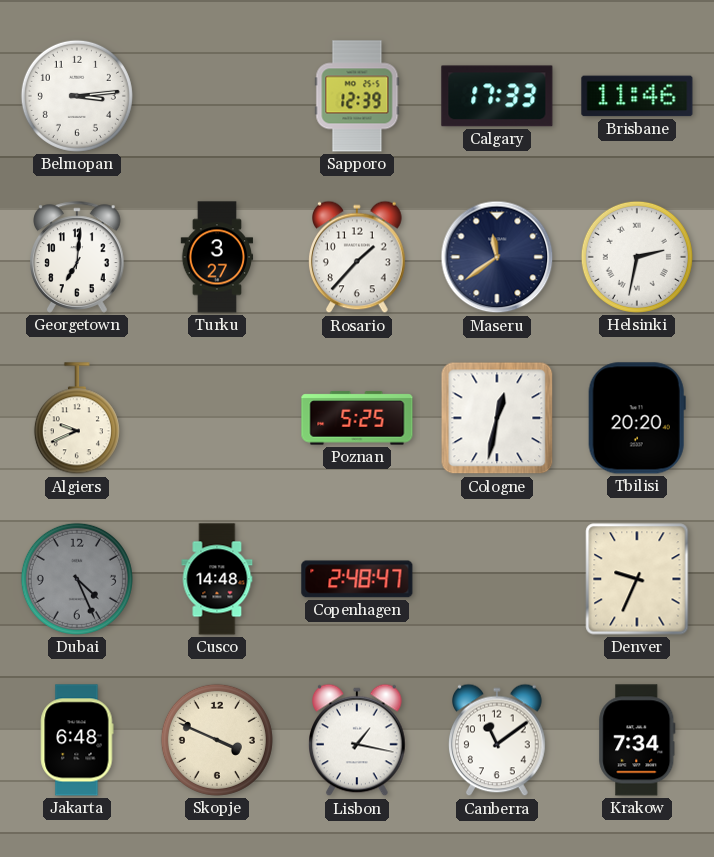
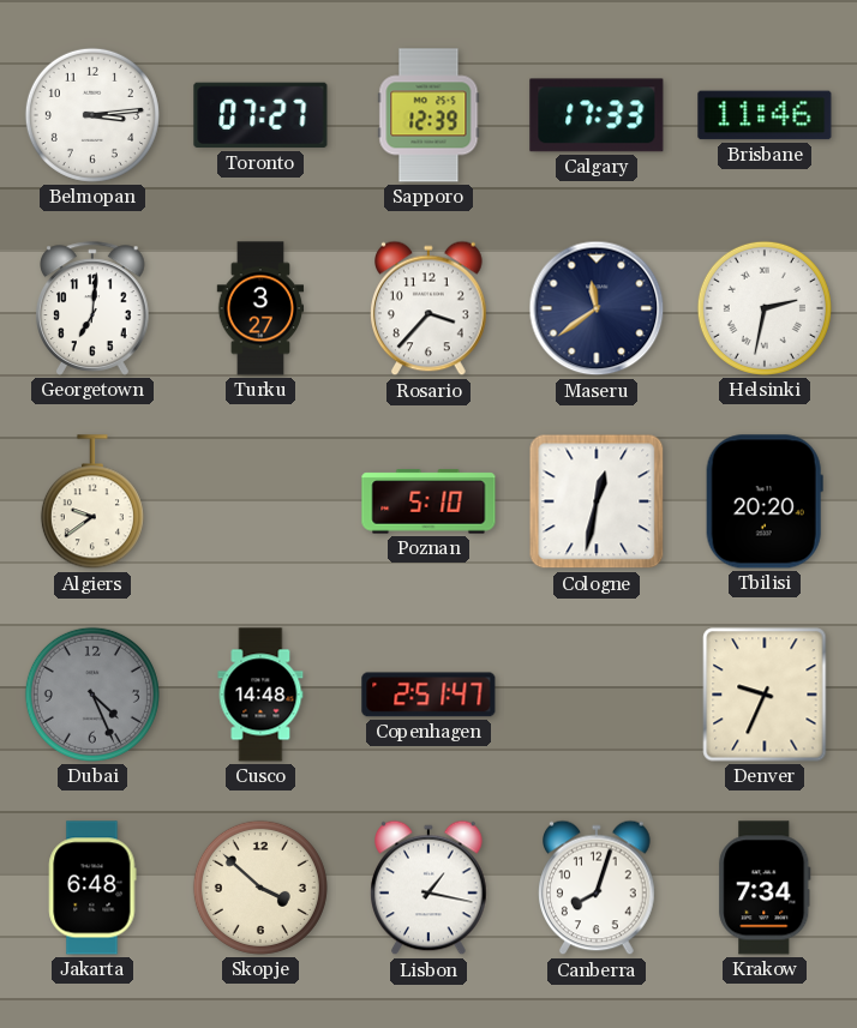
Toronto: none -> 07:27 (260, 115)
Rosario: 1:37 -> 3:37 (428, 308)
Algiers: 9:41 -> 9:39 (92, 503)
Poznan: 5:25 -> 5:10 (428, 501)
Copenhagen: 2:48 -> 2:51 (428, 695)
Skopje: 3:49 -> 3:52 (260, 888)
Canberra: 11:09 -> 8:03 (597, 888)
